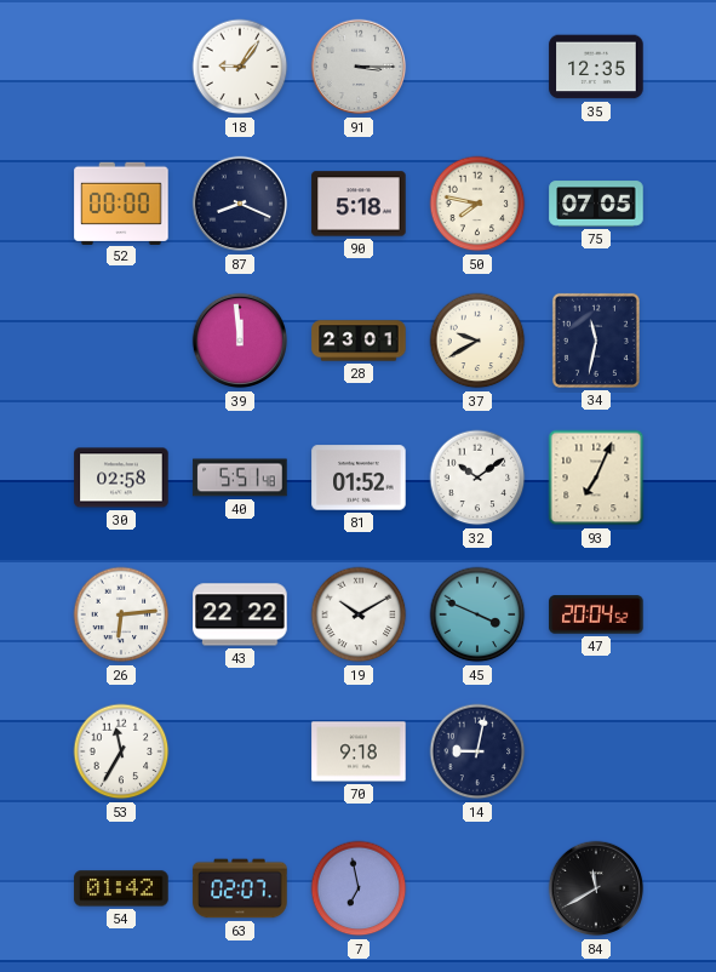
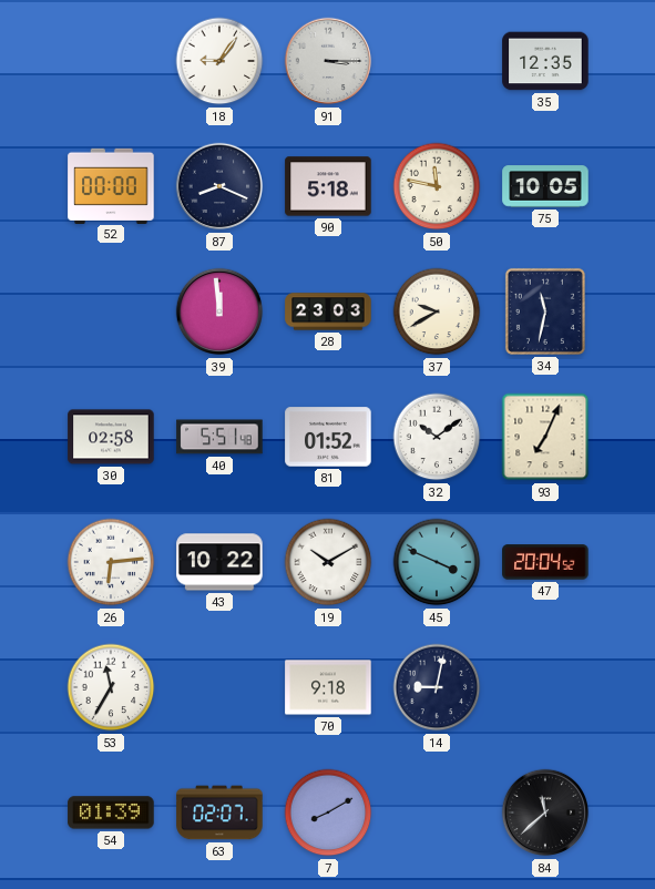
50: 7:47 -> 11:47 (437, 186)
75: 07:05 -> 10:05 (545, 186)
28: 23:01 -> 23:03 (328, 311)
43: 22:22 -> 10:22 (219, 562)
54: 01:42 -> 01:39 (111, 813)
7: 6:58 -> 8:10 (328, 813)
84: 11:40 -> 11:38 (545, 813)
